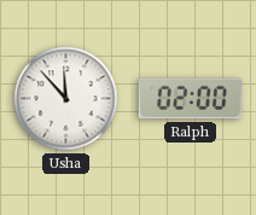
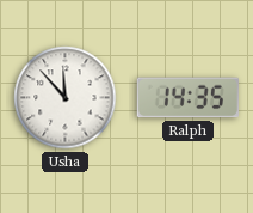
Ralph: 02:00 -> 14:35 (187, 98)
